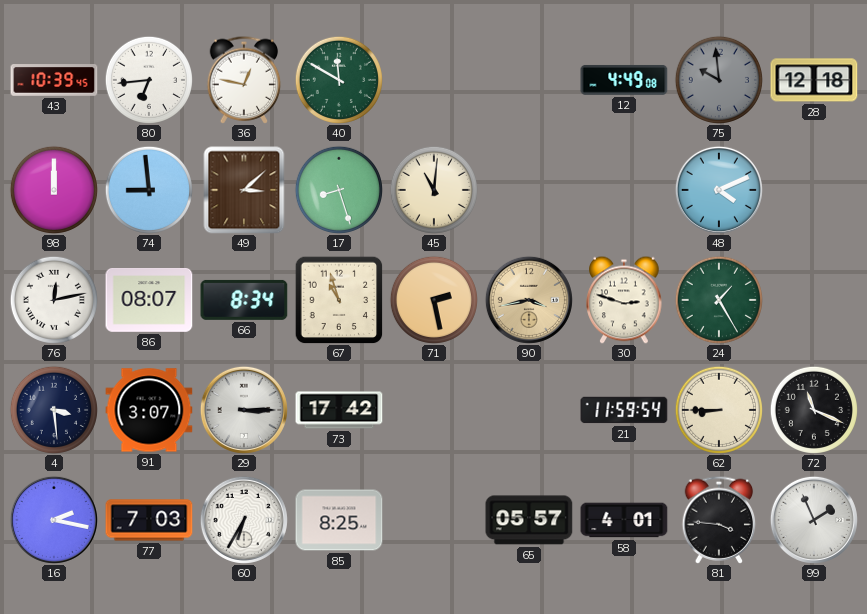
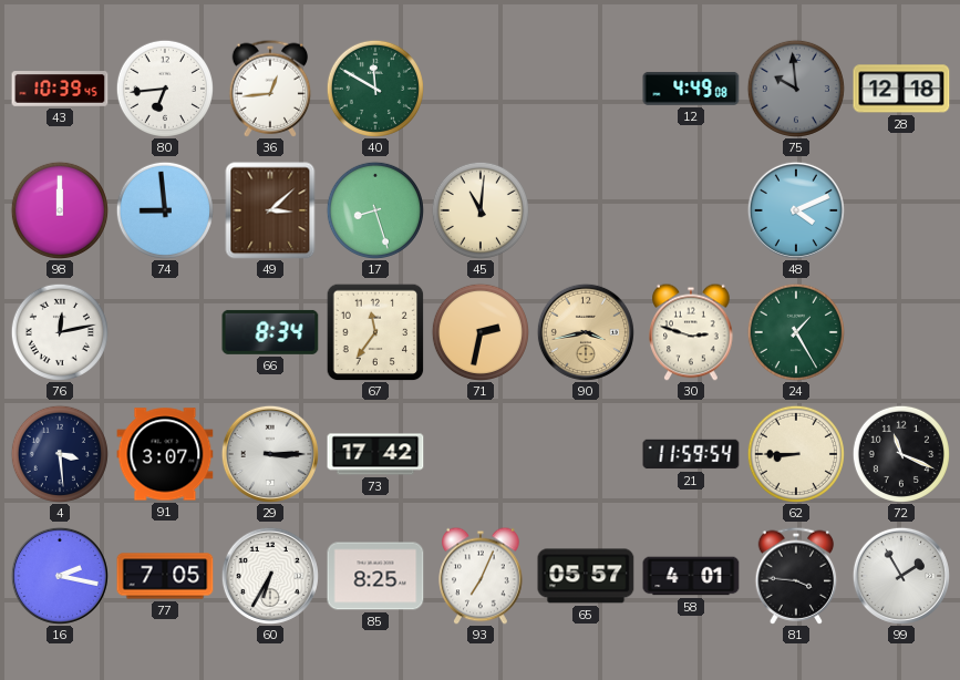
36: 12:47 -> 12:44 (270, 89)
86: 08:07 -> none (149, 301)
67: 10:57 -> 11:36 (375, 332)
71: 2:28 -> 2:32 (481, 332)
77: 7:03 -> 7:05 (165, 576)
93: none -> 7:04 (481, 576)
99: 1:56 -> 1:55 (901, 576)
